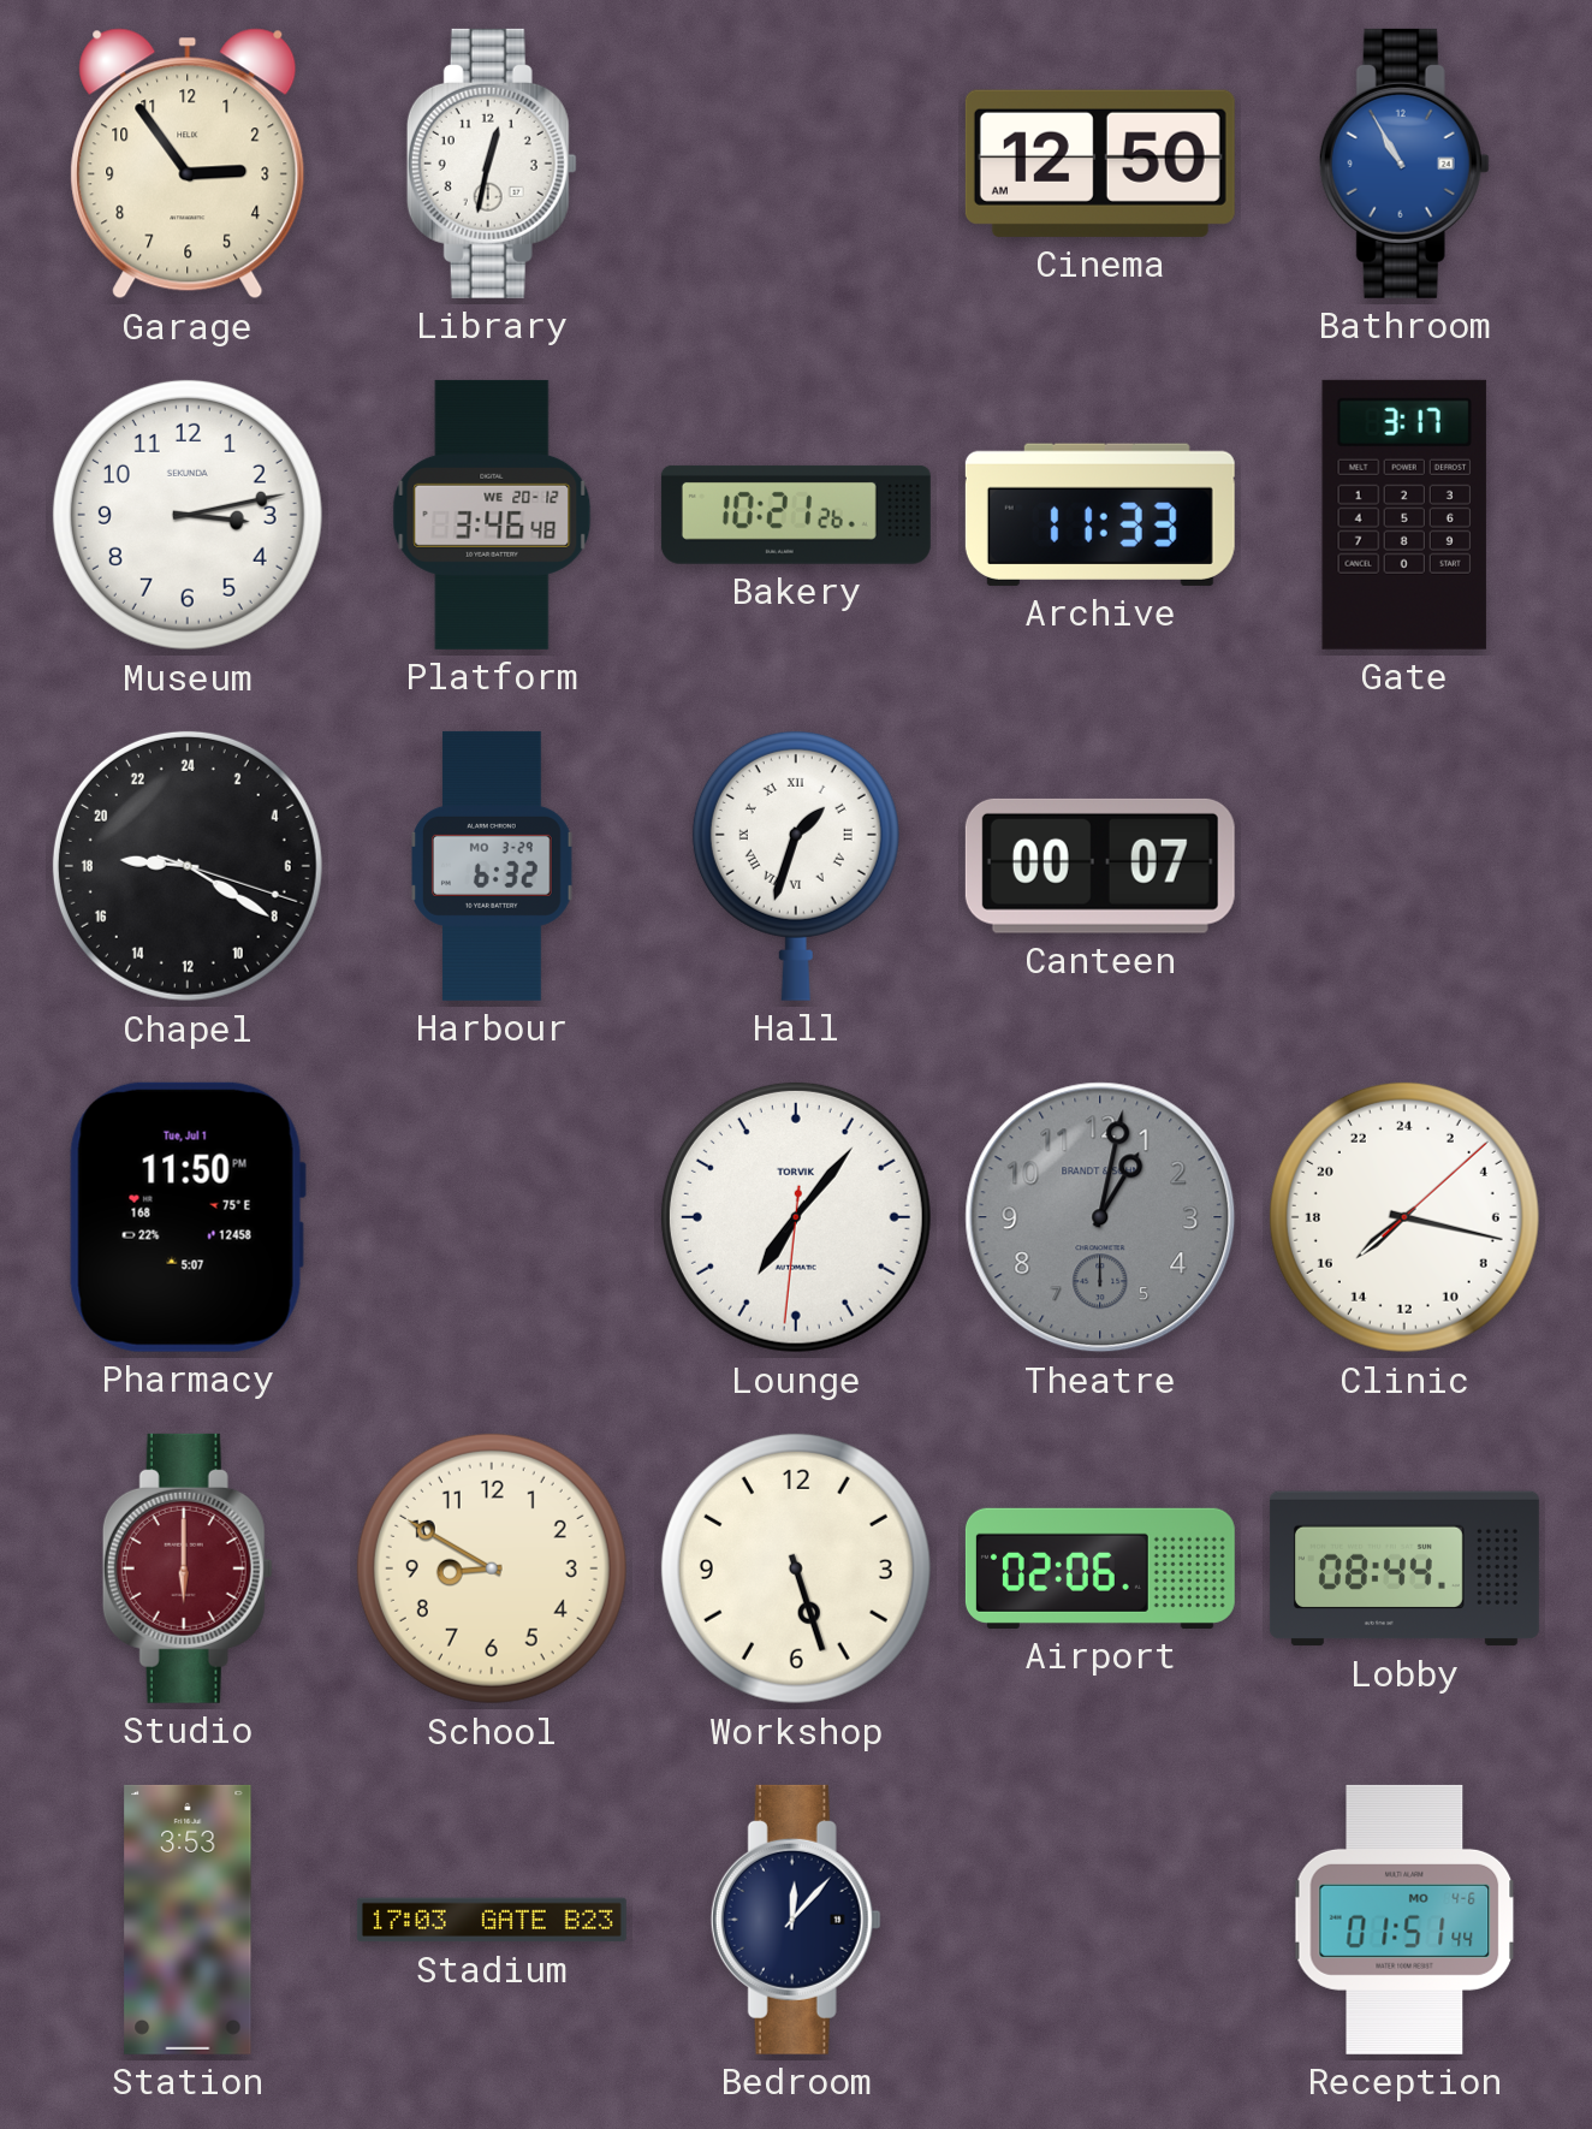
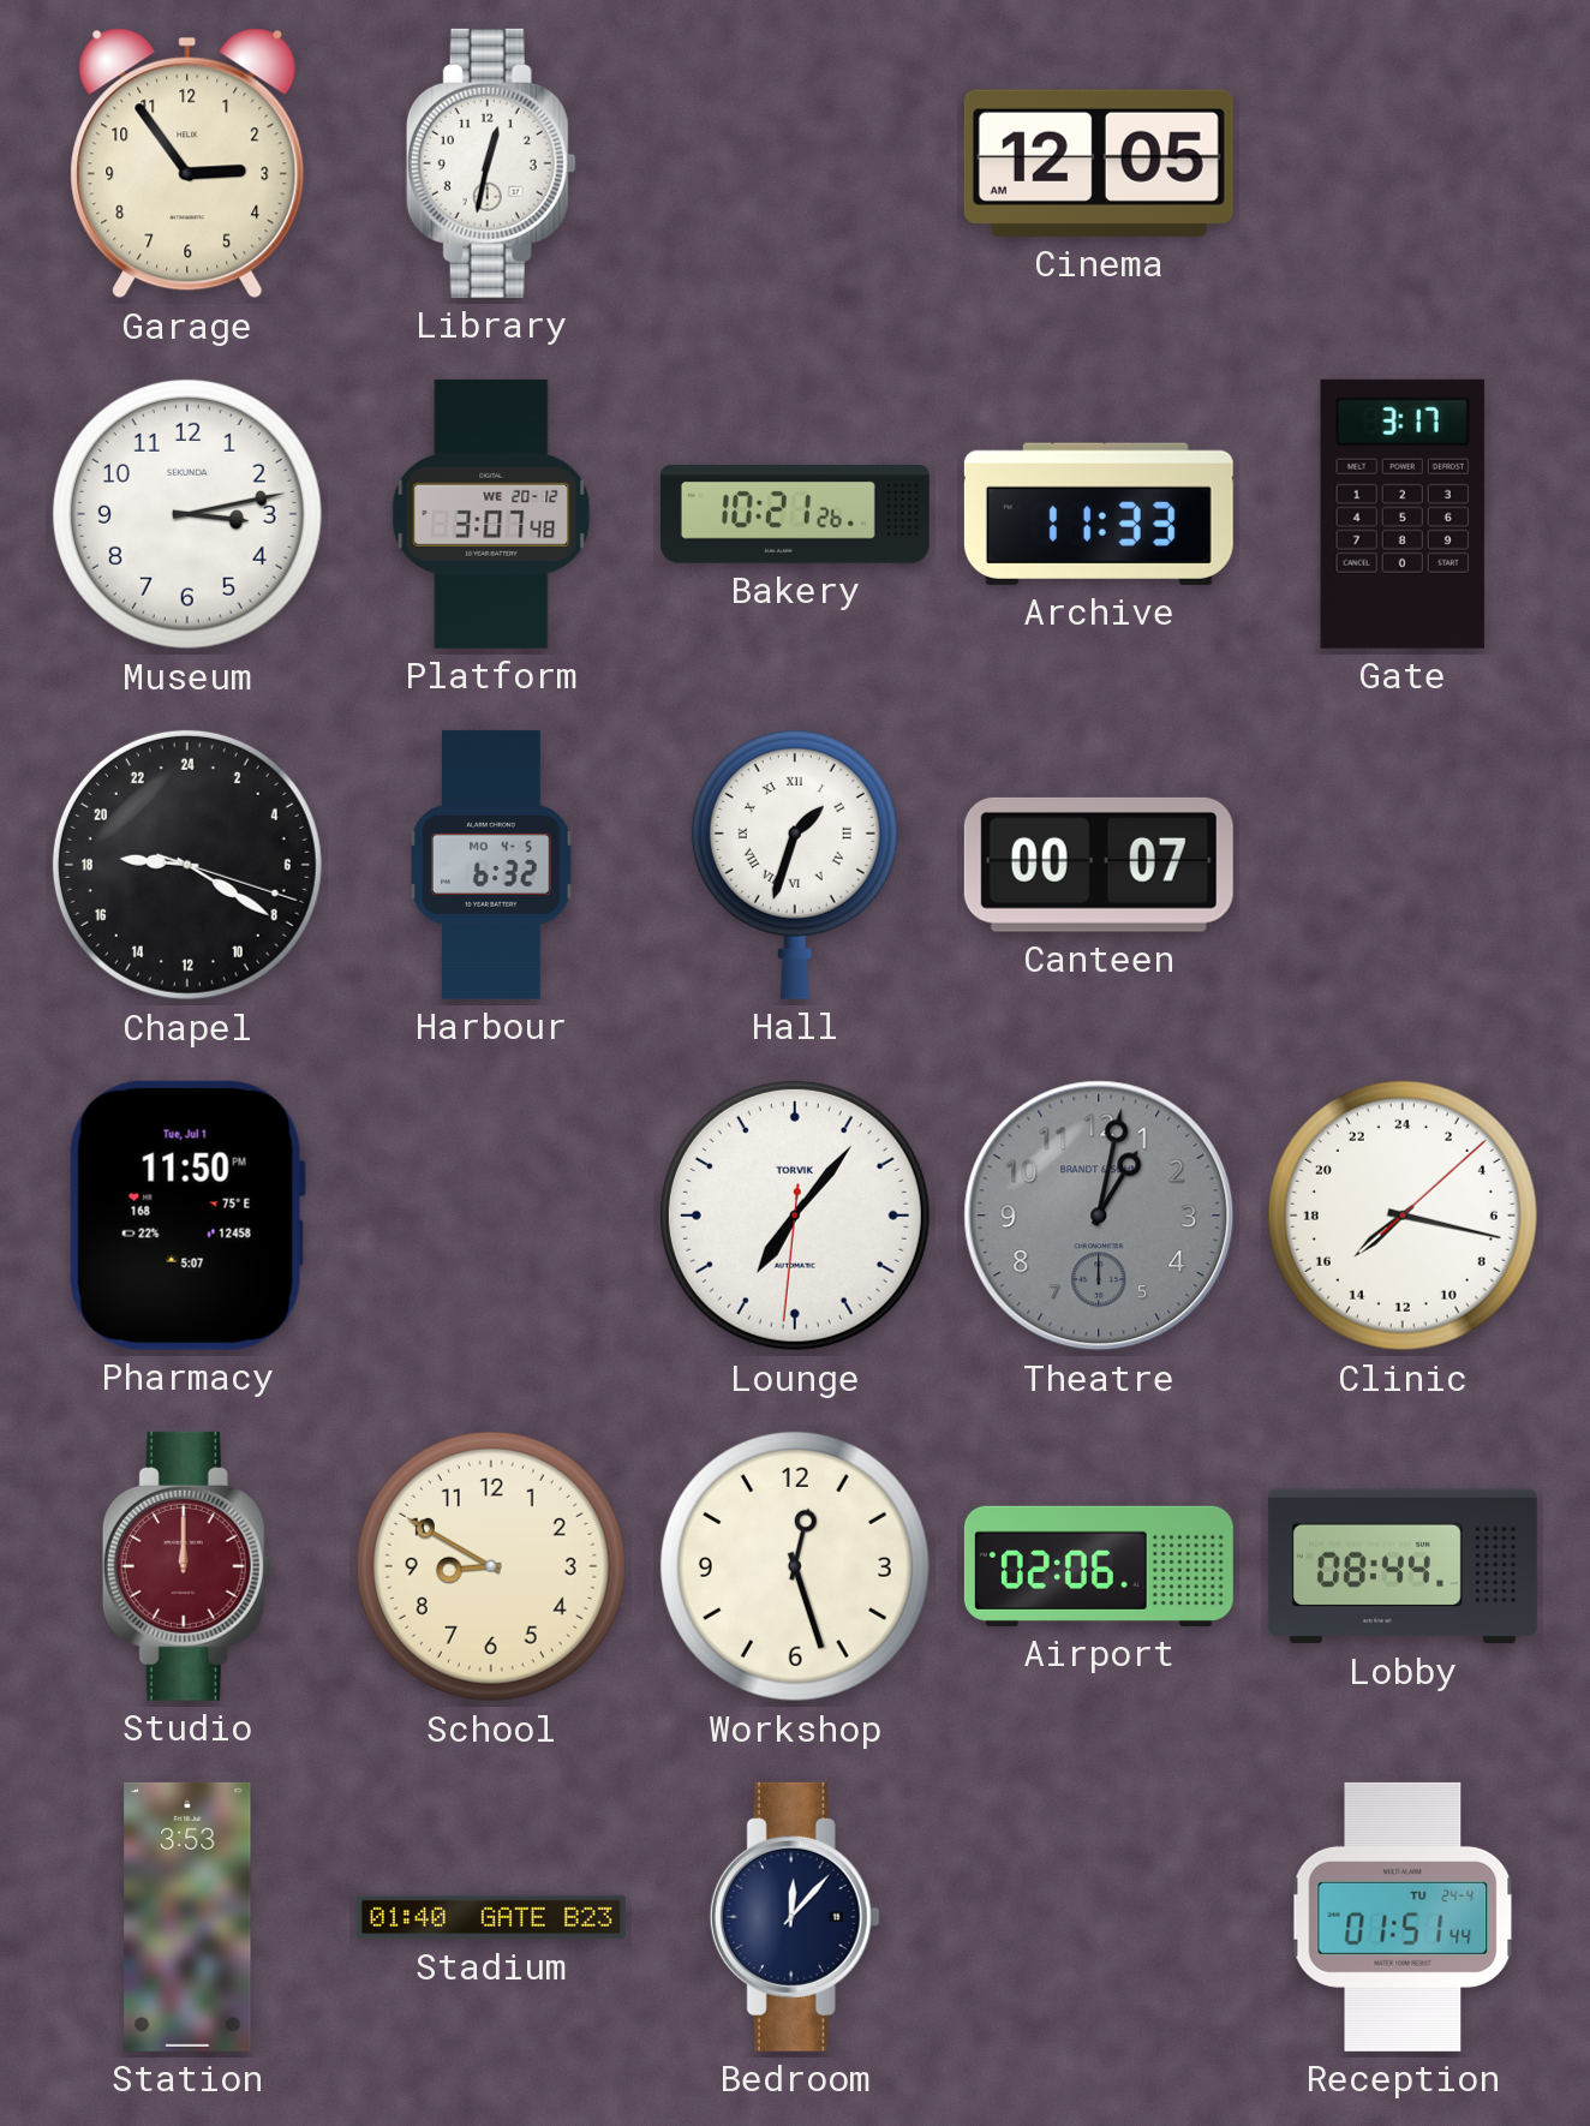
Cinema: 12:50 -> 12:05 (1099, 163)
Bathroom: 10:55 -> none (1404, 164)
Platform: 3:46 -> 3:07 (491, 514)
Harbour date: MO 3-29 -> MO 4-5 (492, 865)
Studio: 6:00 -> 12:00 (187, 1566)
Workshop: 5:27 -> 12:27 (795, 1566)
Stadium: 17:03 -> 01:40 (491, 1917)
Reception date: MO 4-6 -> TU 24-4 (1403, 1917)
